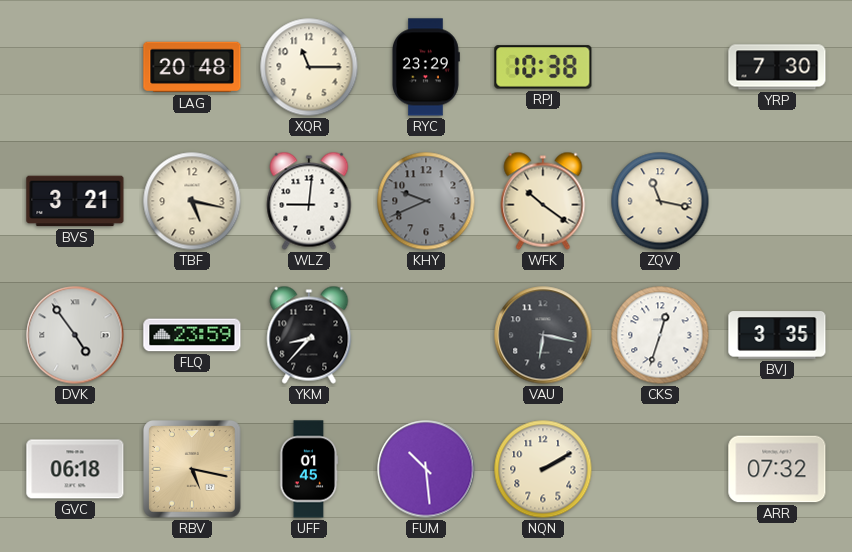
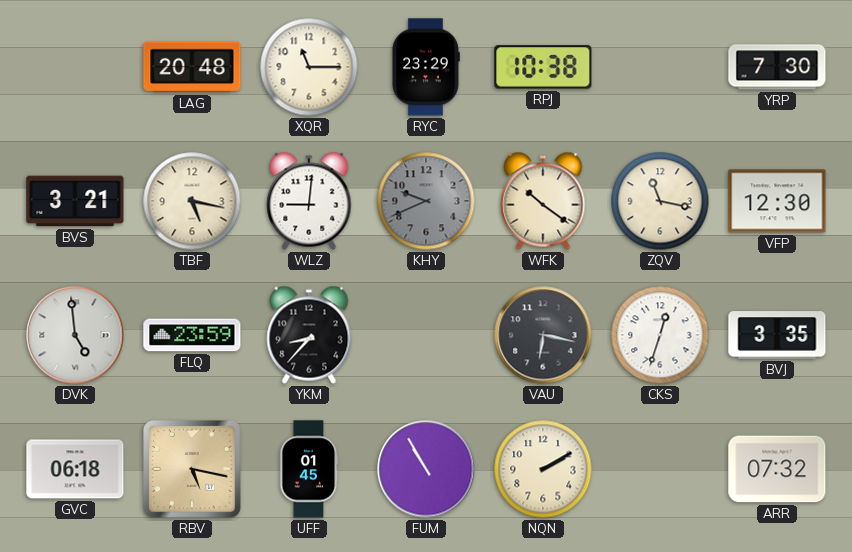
VFP: none -> 12:30 (777, 201)
DVK: 4:54 -> 4:59 (75, 335)
FUM: 10:29 -> 10:55 (426, 469)
